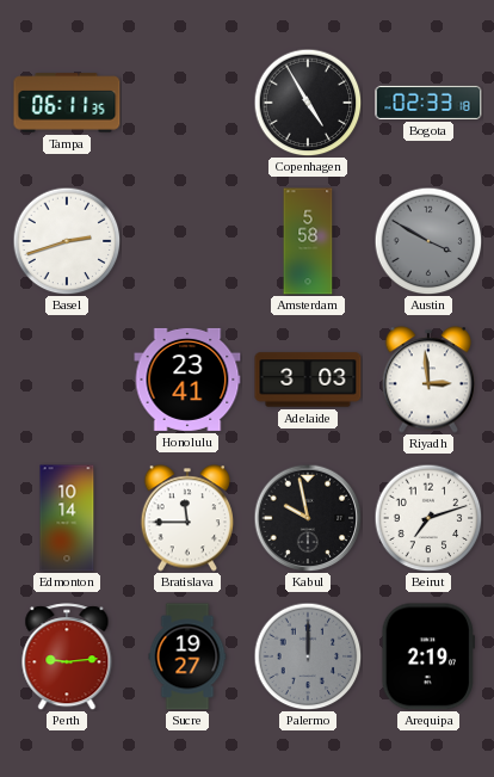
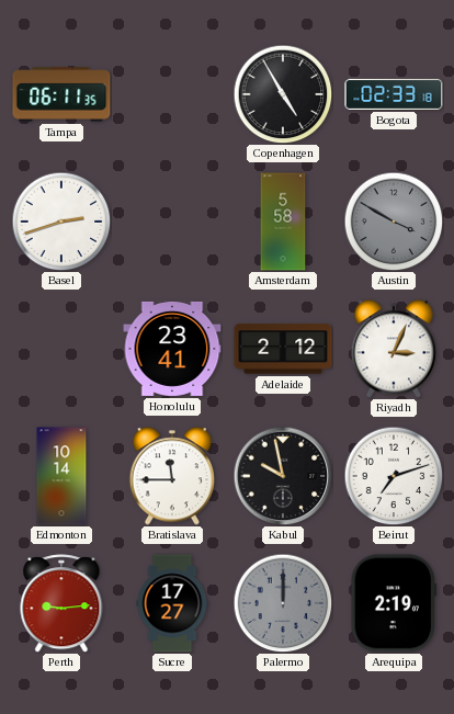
Adelaide: 3:03 -> 2:12 (283, 349)
Riyadh: 2:59 -> 3:04 (393, 349)
Sucre: 19:27 -> 17:27 (172, 603)
